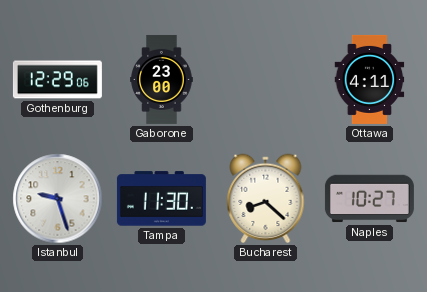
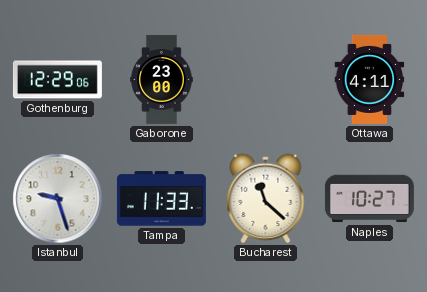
Tampa: 11:30 -> 11:33 (161, 199)
Bucharest: 8:22 -> 11:22 (266, 199)
